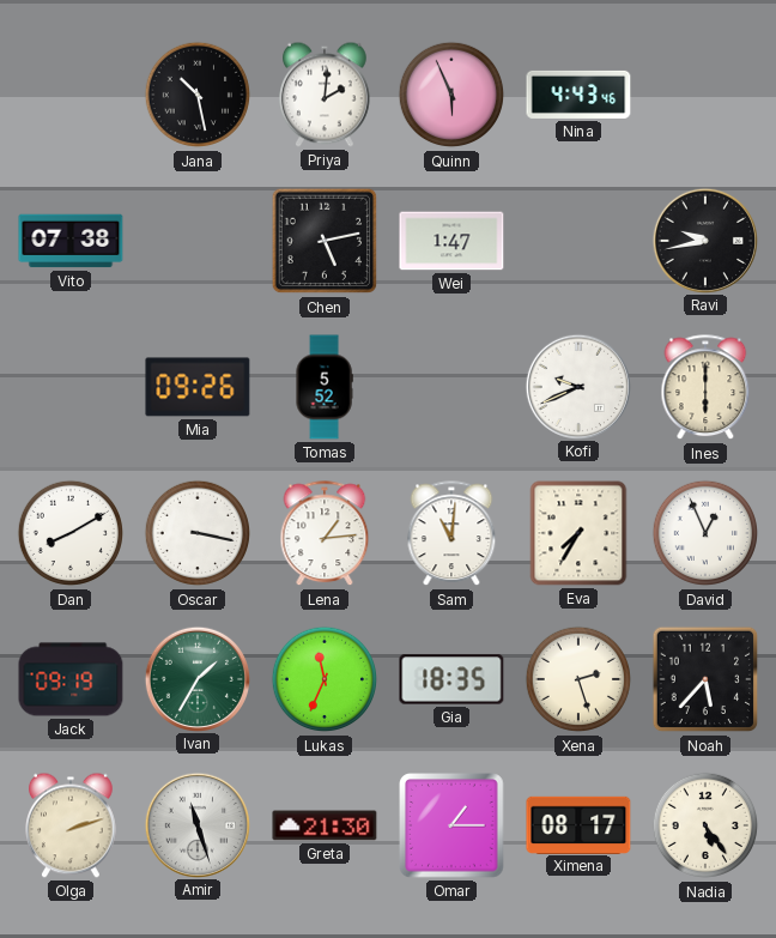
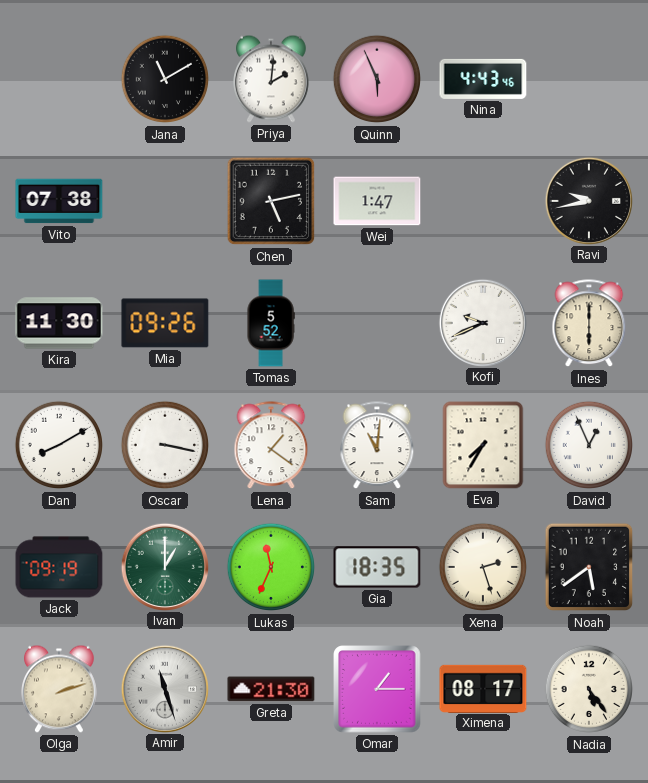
Jana: 10:28 -> 11:10 (165, 79)
Kira: none -> 11:30 (59, 323)
Lena: 1:14 -> 1:21 (271, 446)
Ivan: 1:35 -> 1:00 (164, 566)
Noah: 5:37 -> 5:39 (589, 567)
